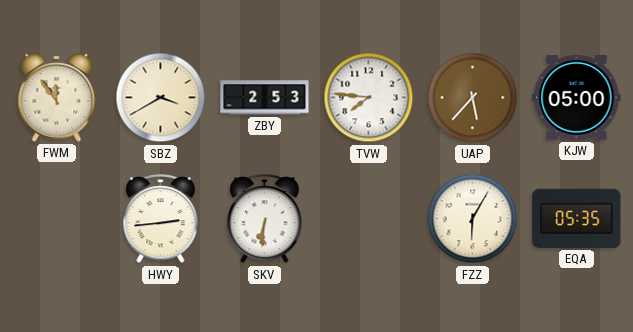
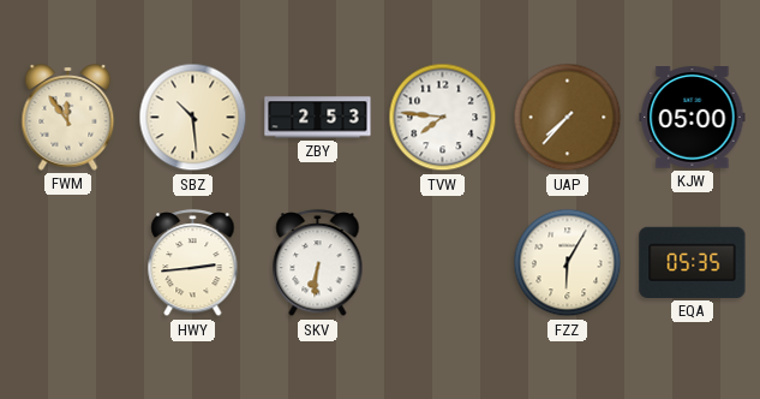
SBZ: 3:40 -> 10:29 (193, 118)
UAP: 5:37 -> 7:37 (568, 118)
